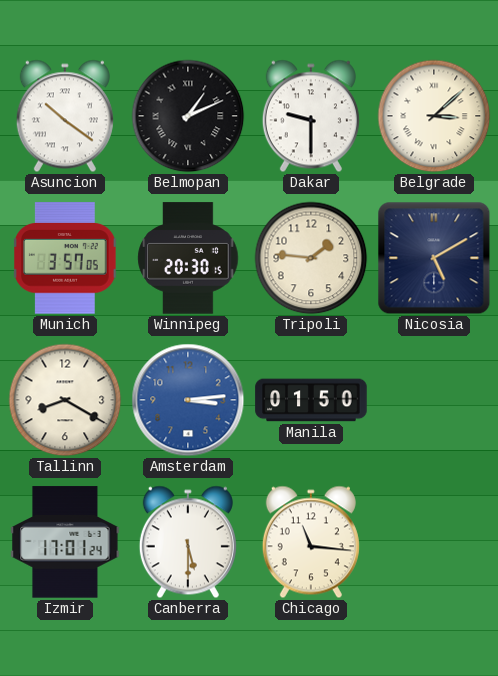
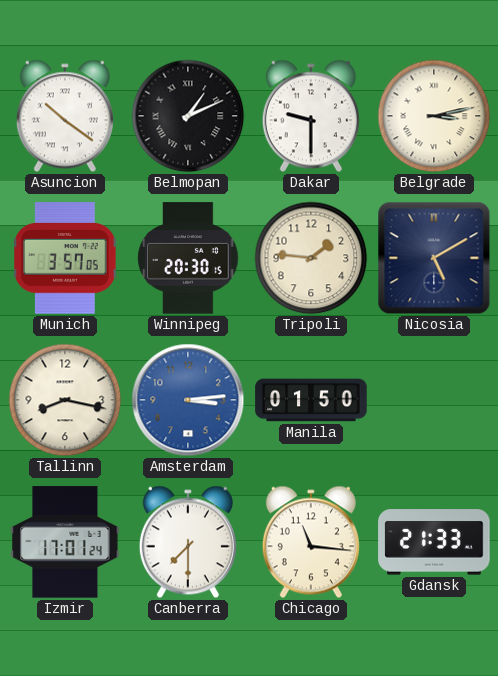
Belgrade: 3:08 -> 3:13 (434, 116)
Tallinn: 8:20 -> 8:17 (65, 400)
Canberra: 5:30 -> 7:30 (188, 542)
Gdansk: none -> 21:33 (434, 542)
